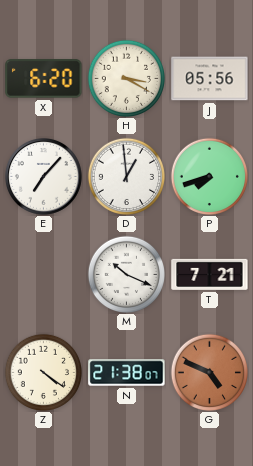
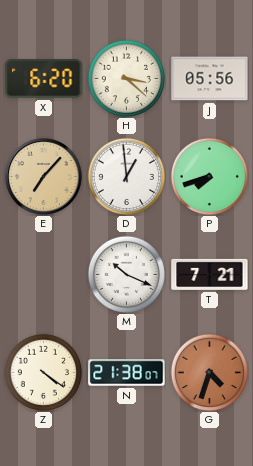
H: 3:20 -> 3:22 (126, 78)
E dial: white -> champagne (43, 176)
G: 4:49 -> 4:33 (209, 372)
